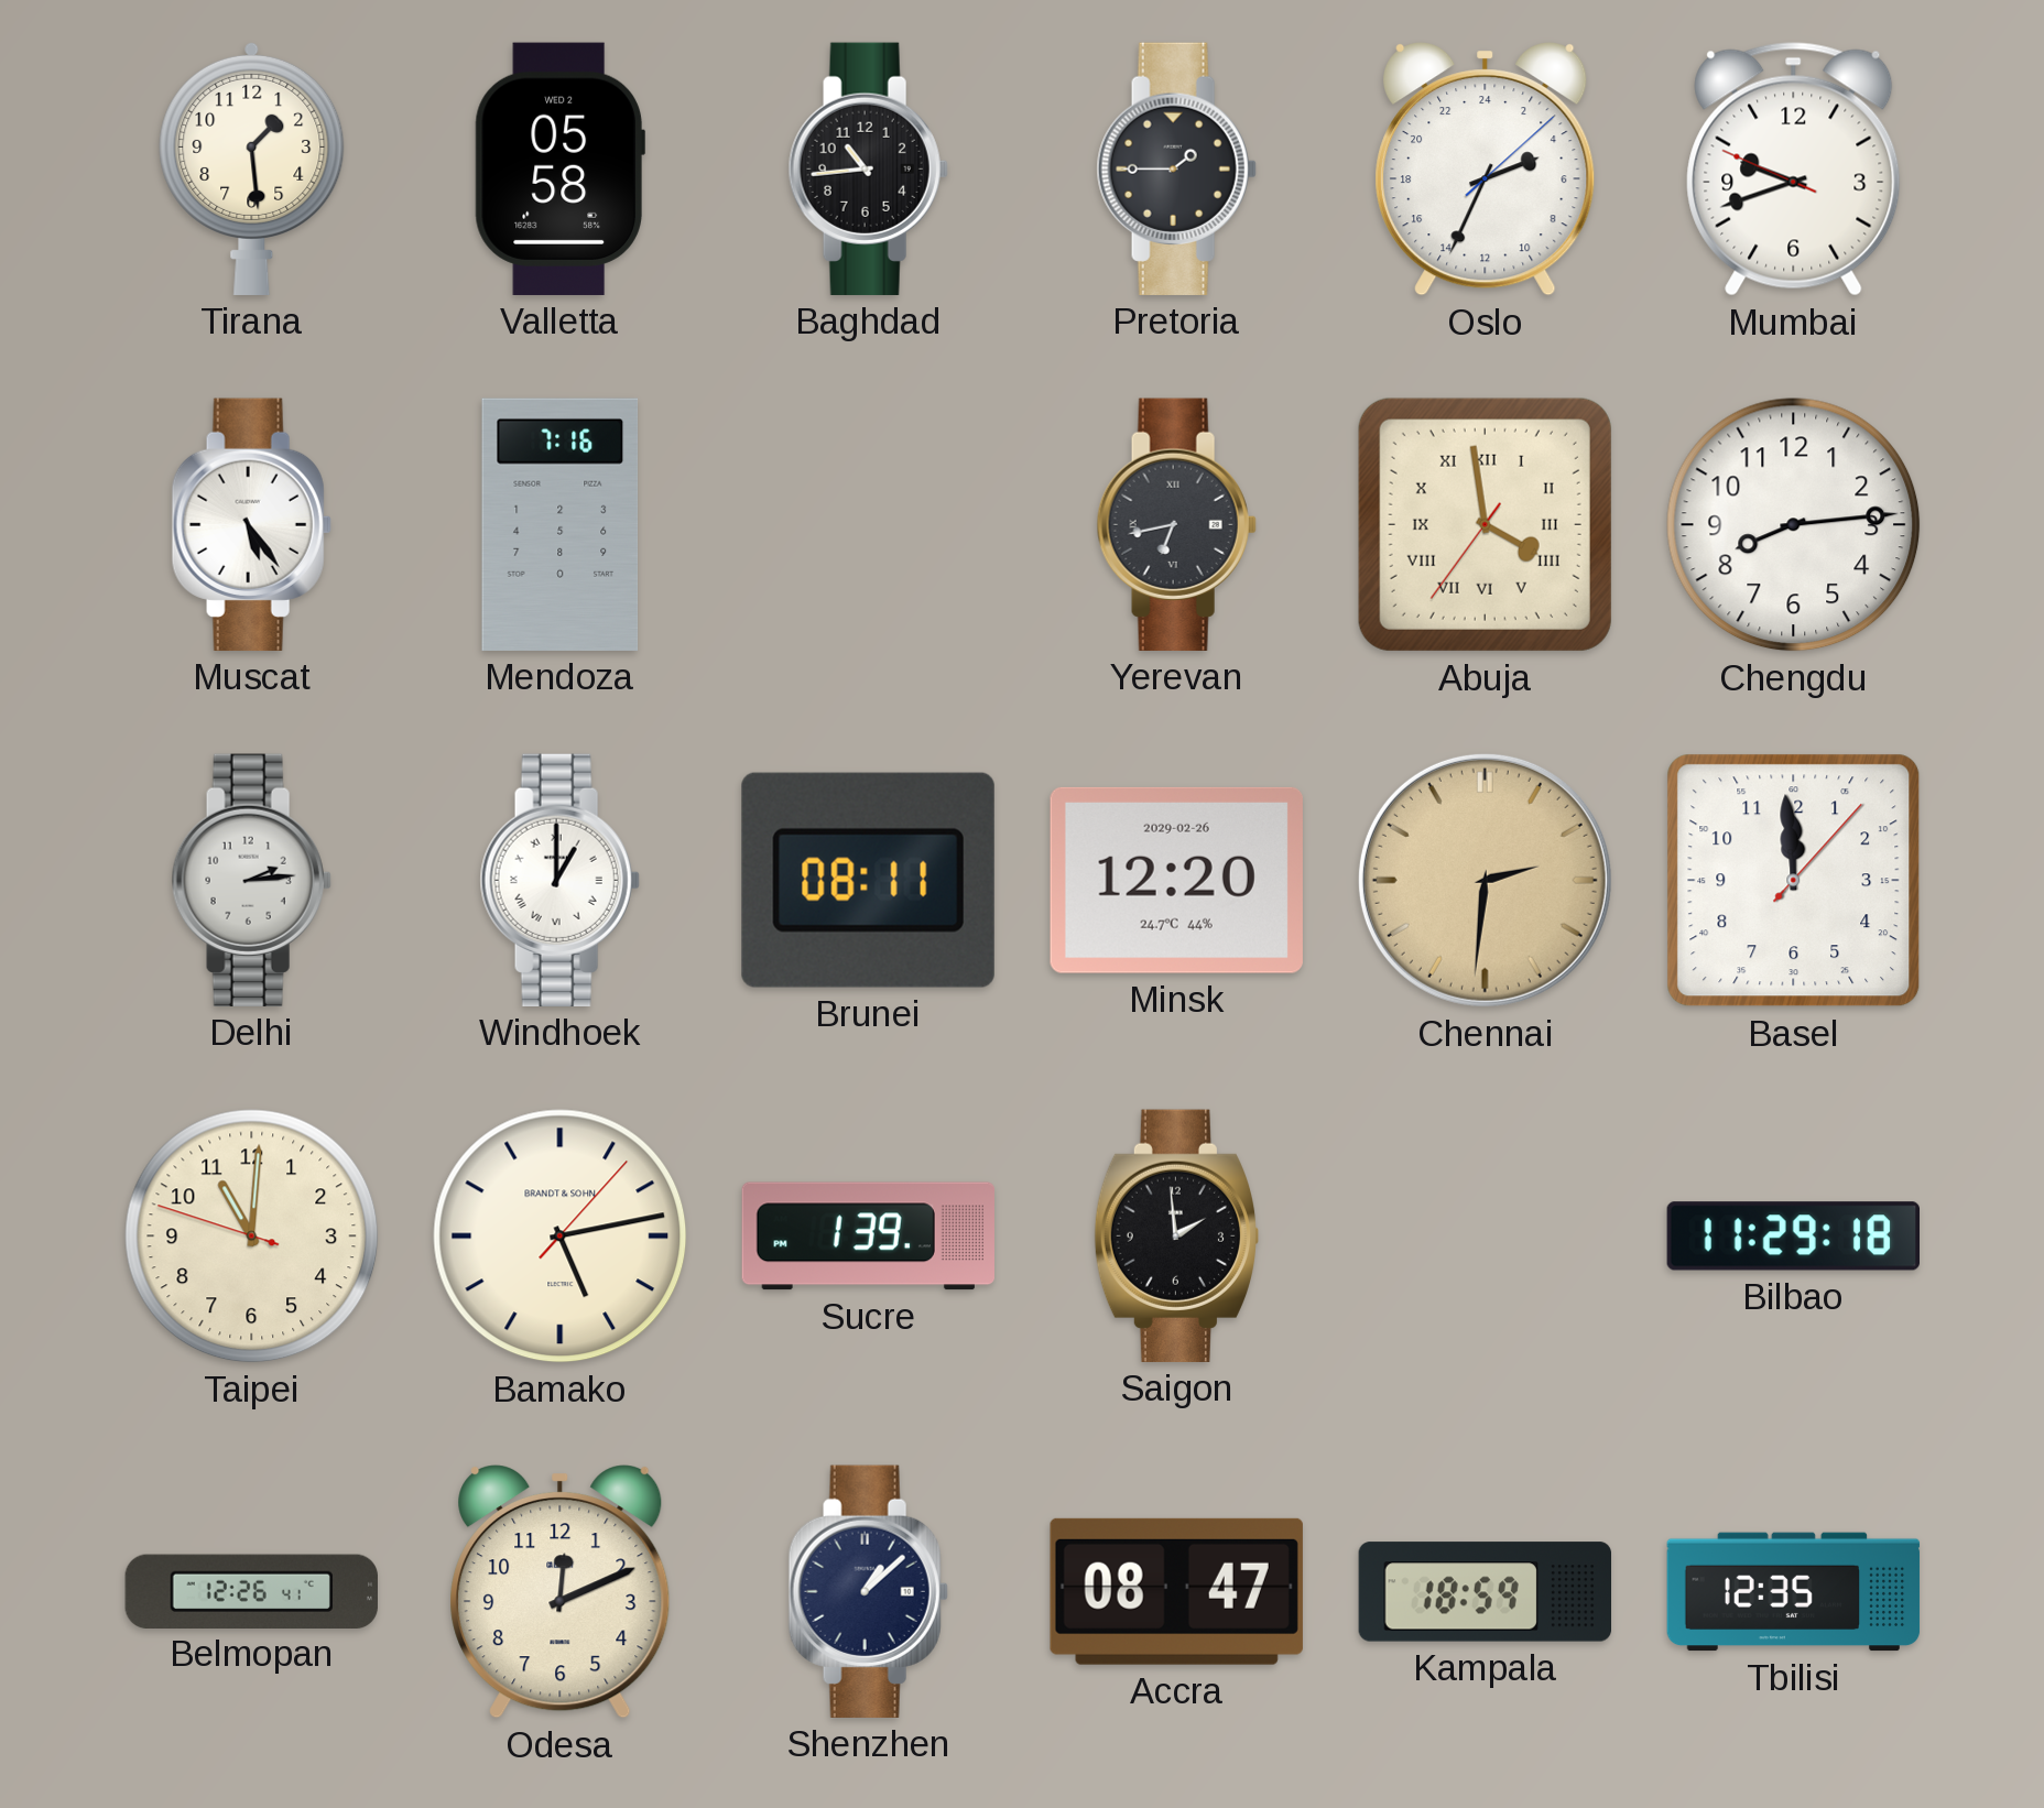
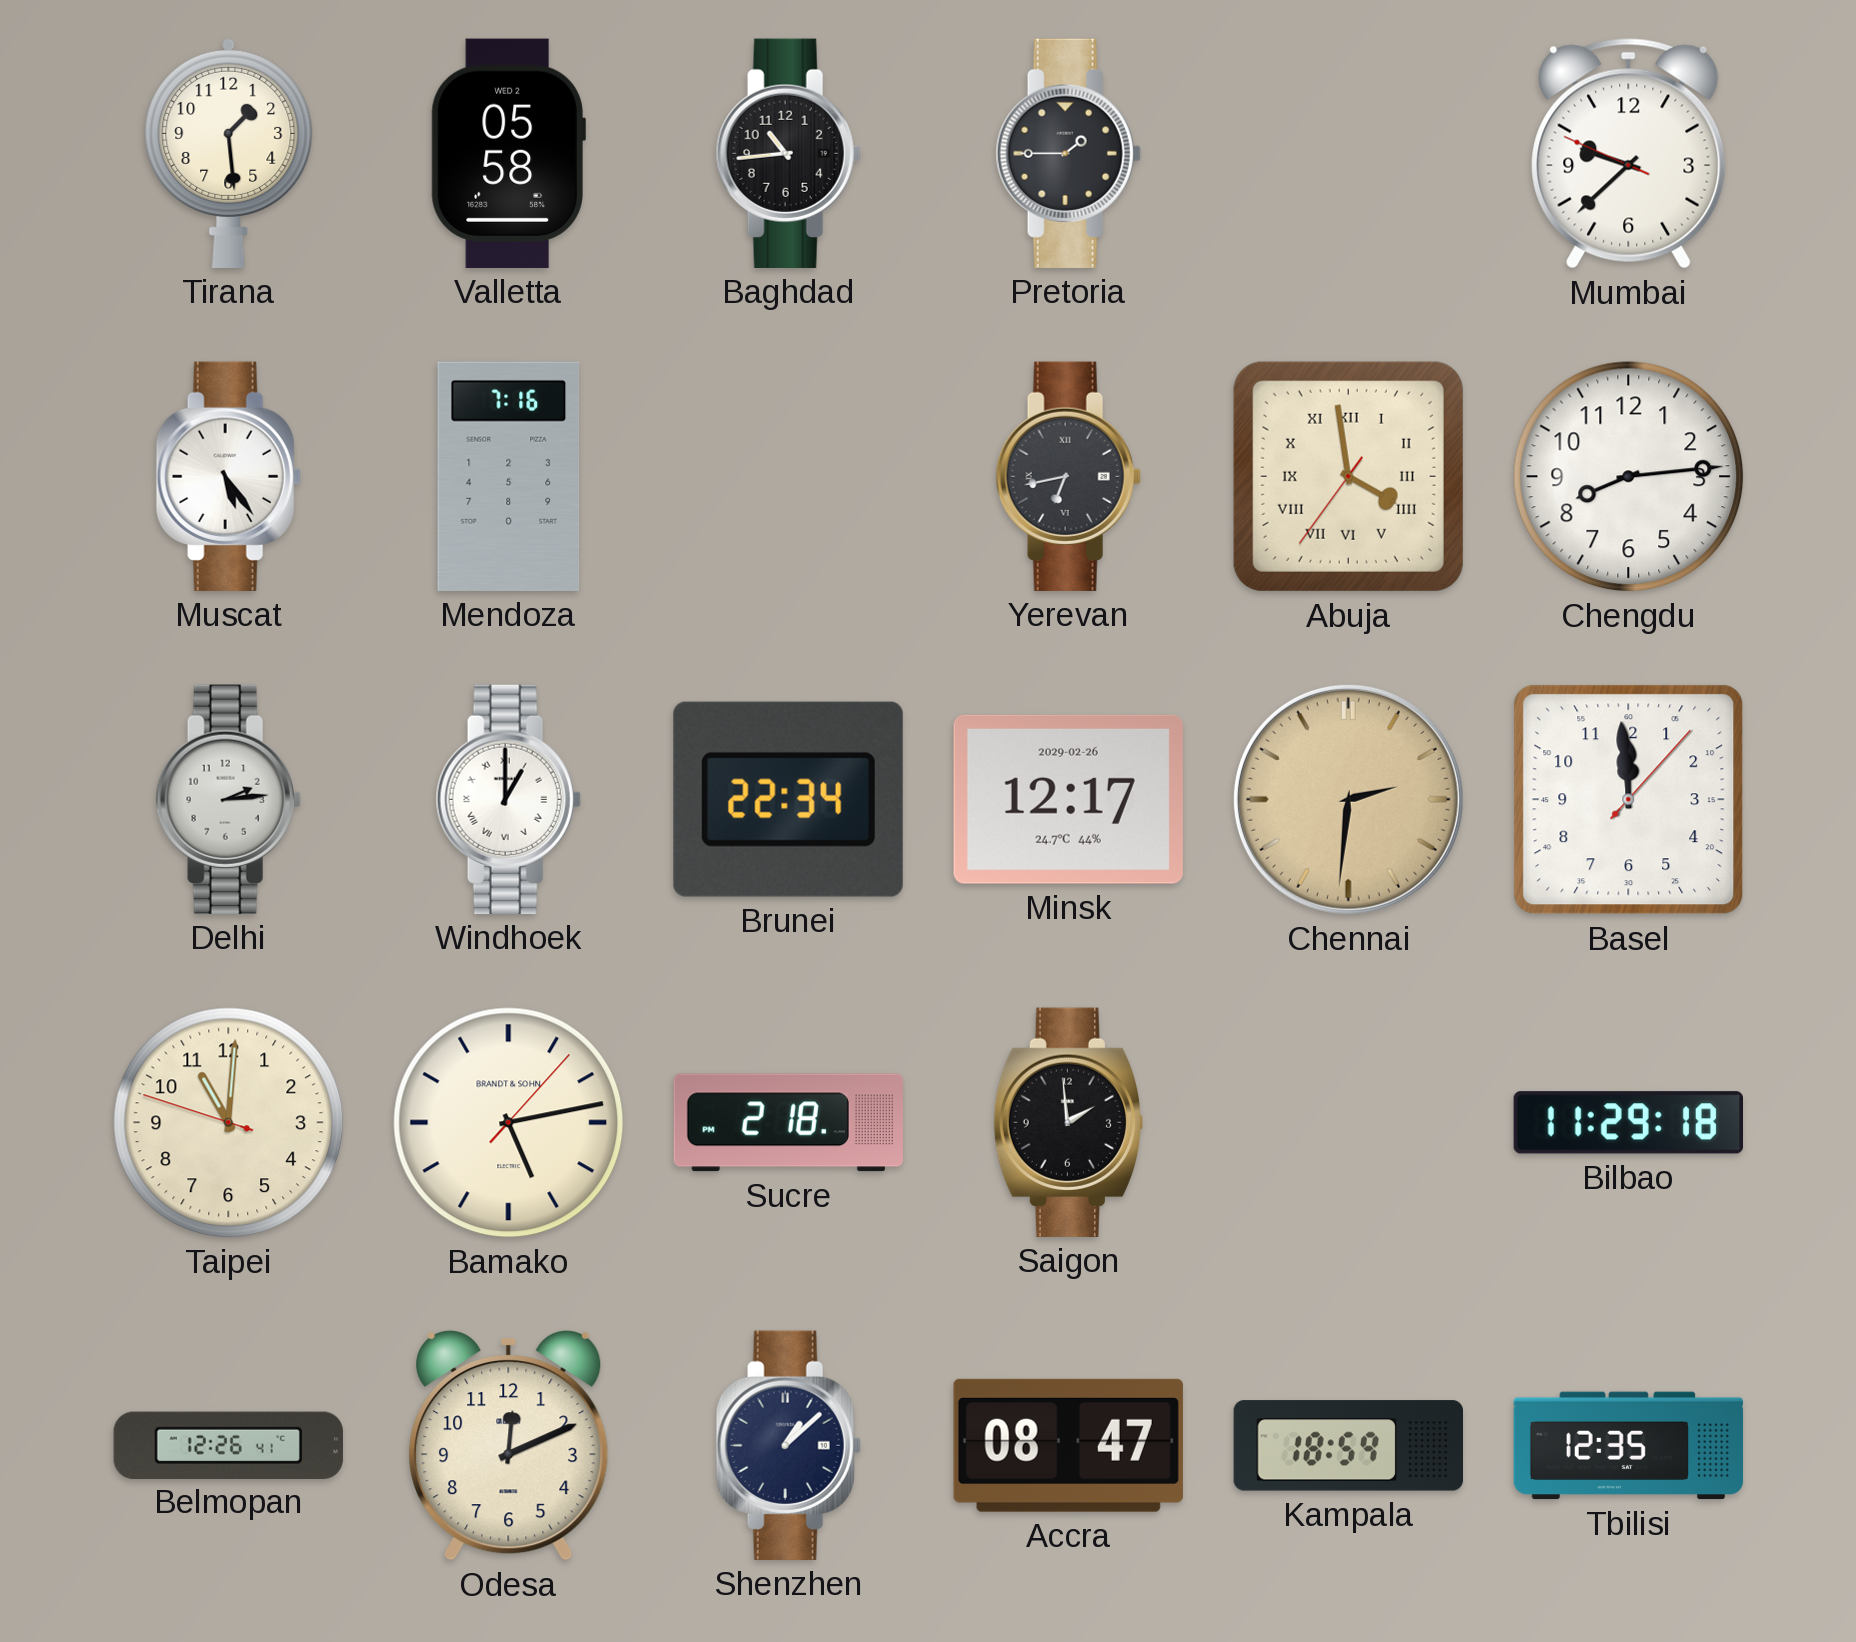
Oslo: 4:34 -> none (1486, 168)
Mumbai: 9:41 -> 9:37 (1629, 154)
Brunei: 08:11 -> 22:34 (788, 799)
Minsk: 12:20 -> 12:17 (1068, 799)
Sucre: 1:39 -> 2:18 (788, 1123)
